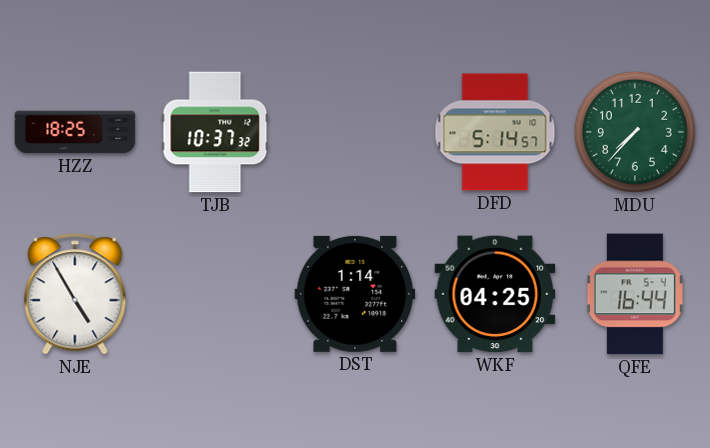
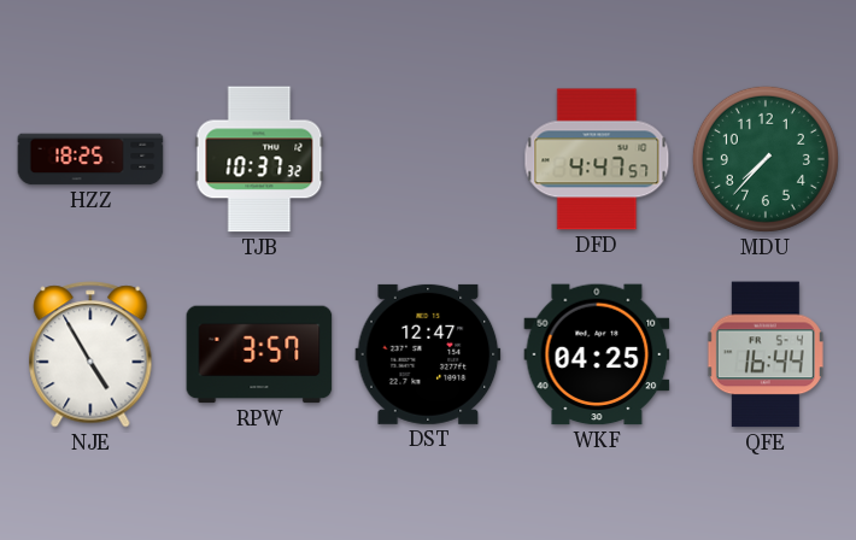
DFD: 5:14 -> 4:47 (597, 159)
RPW: none -> 3:57 (259, 354)
DST: 1:14 -> 12:47 (428, 354)
